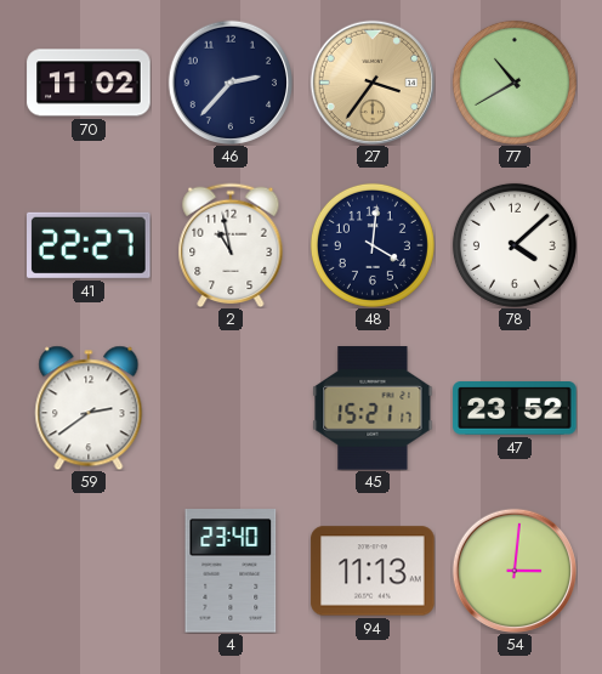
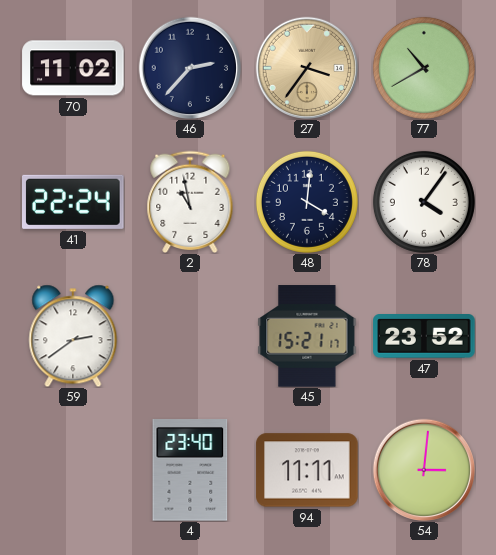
41: 22:27 -> 22:24 (74, 202)
78: 4:08 -> 4:06 (424, 202)
94: 11:13 -> 11:11 (307, 470)
